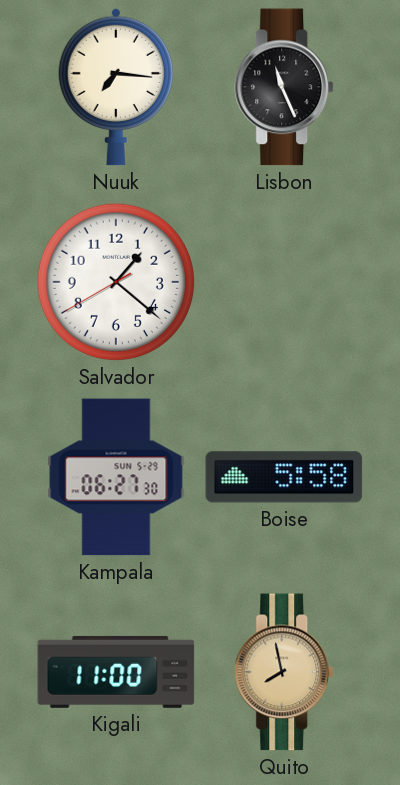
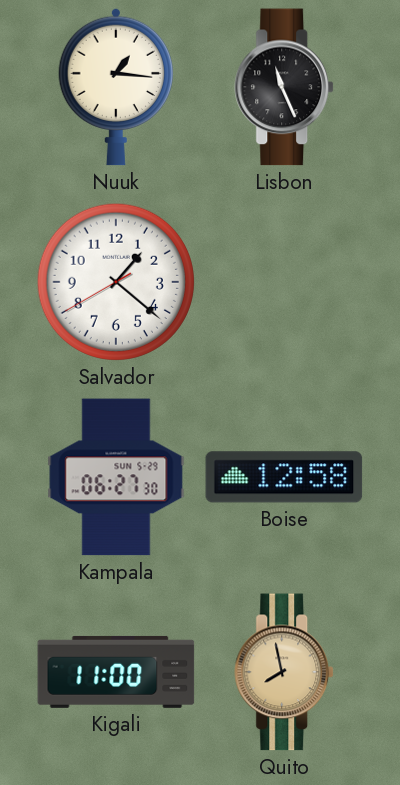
Nuuk: 7:16 -> 1:16 (115, 87)
Boise: 5:58 -> 12:58 (284, 477)
